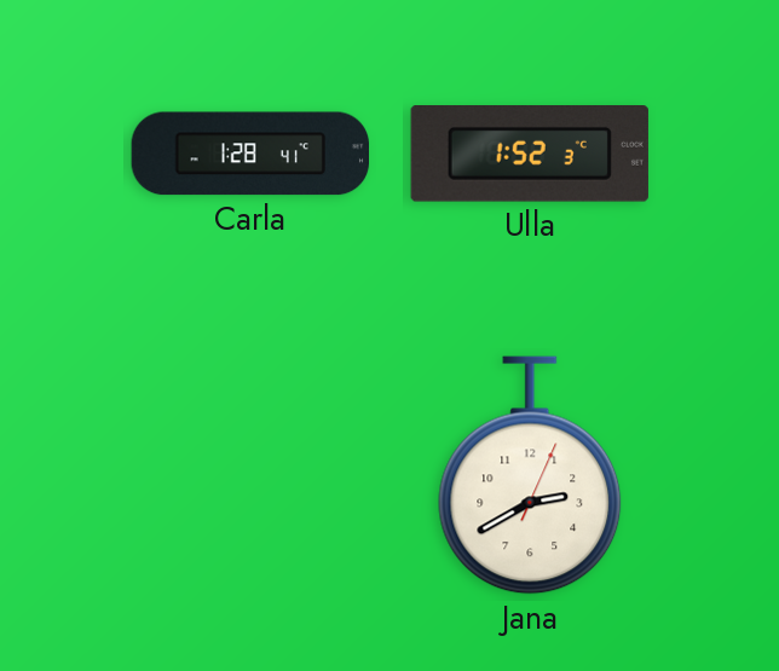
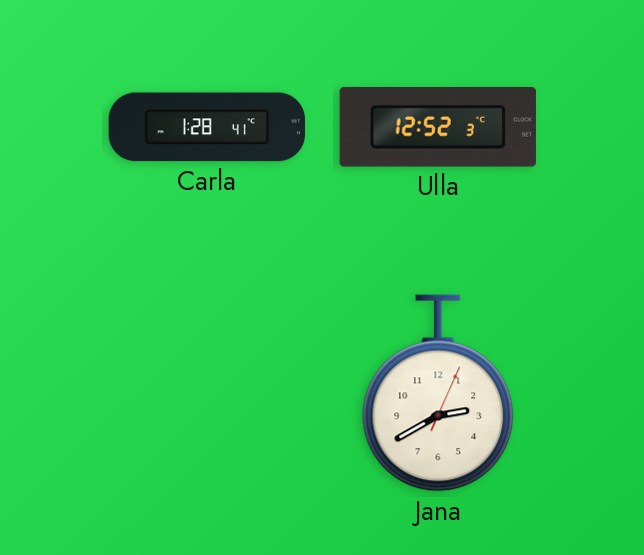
Ulla: 1:52 -> 12:52 (438, 128)
